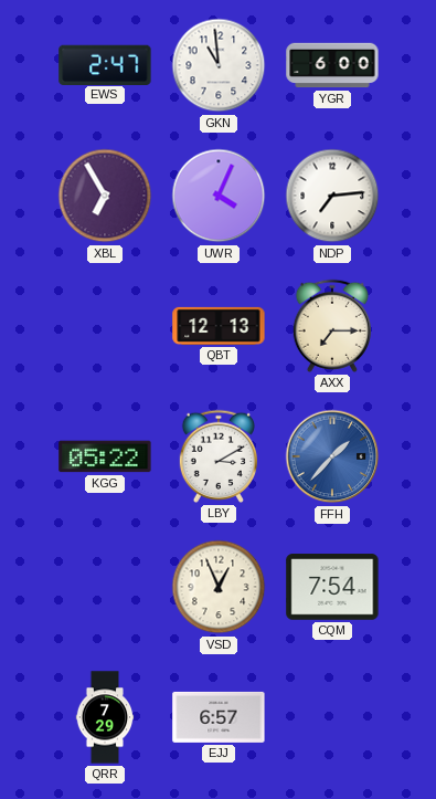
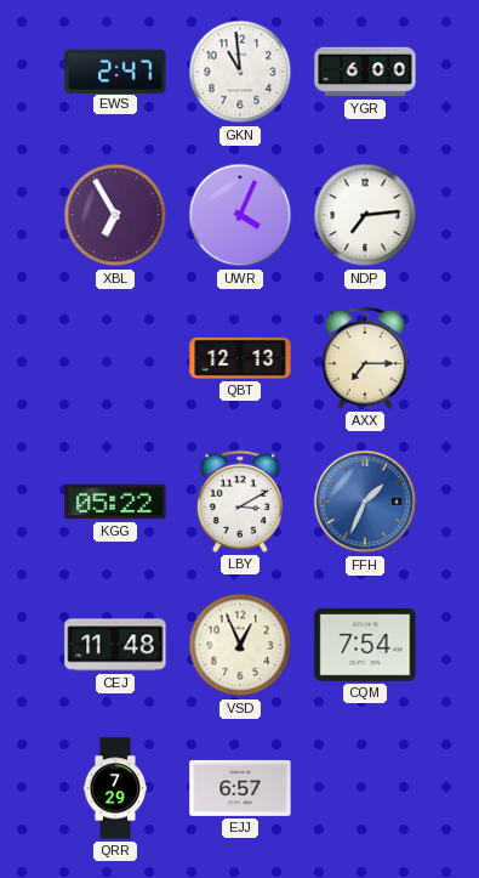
FFH: 1:37 -> 1:34 (365, 502)
CEJ: none -> 11:48 (115, 645)
